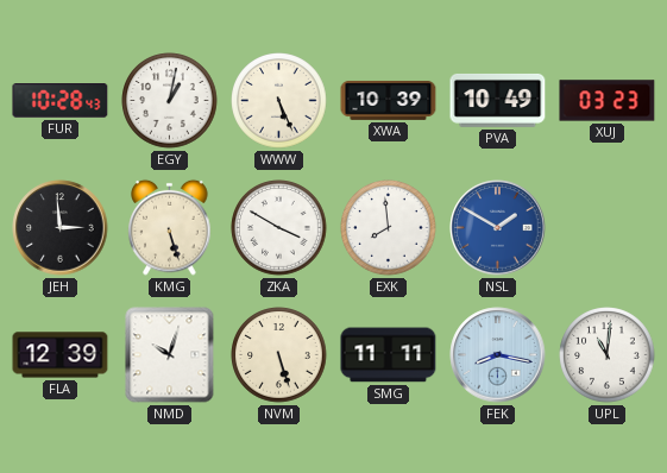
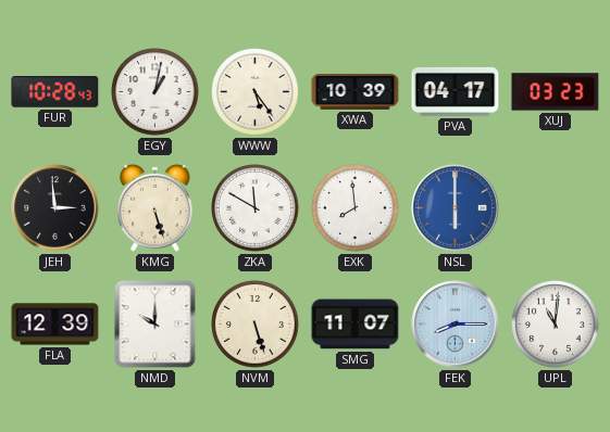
WWW: 5:26 -> 5:24 (256, 92)
PVA: 10:49 -> 04:17 (456, 91)
ZKA: 3:50 -> 11:50 (256, 208)
NSL: 1:50 -> 6:00 (456, 208)
NMD: 10:03 -> 10:00 (155, 325)
SMG: 11:11 -> 11:07 (356, 325)
FEK: 8:17 -> 8:15 (456, 325)
